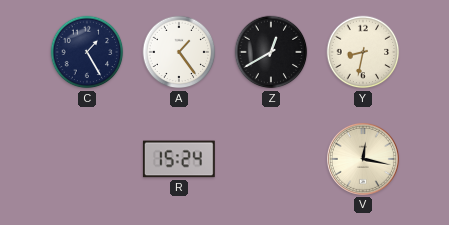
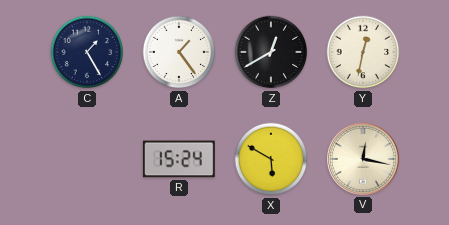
Y: 8:32 -> 12:32 (363, 52)
X: none -> 5:50 (271, 159)
